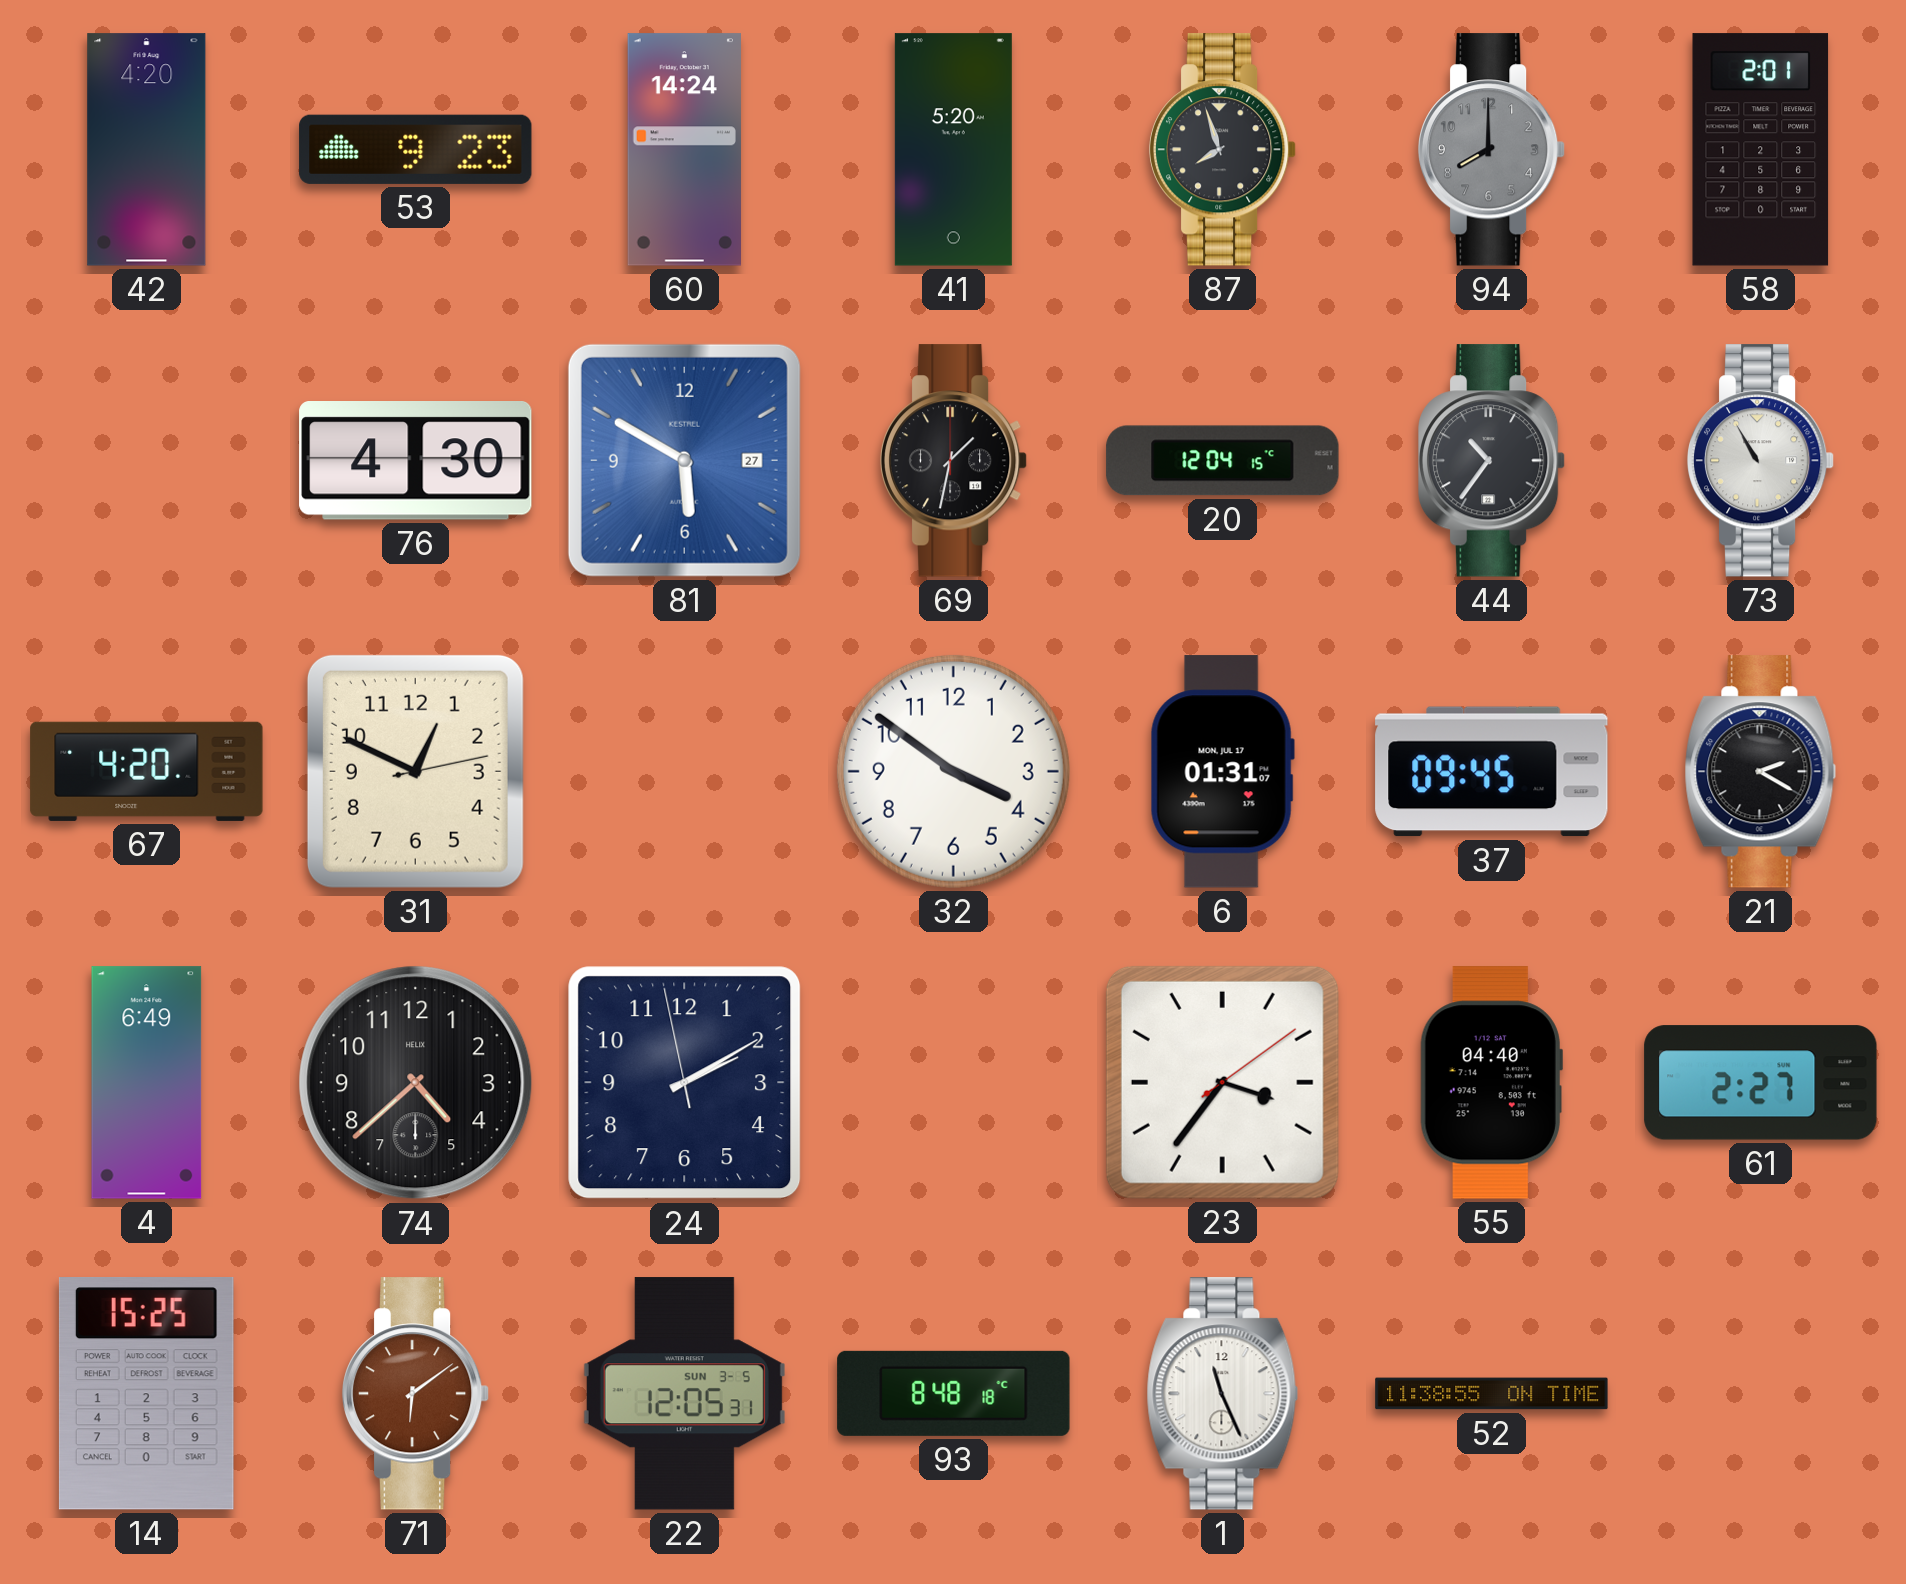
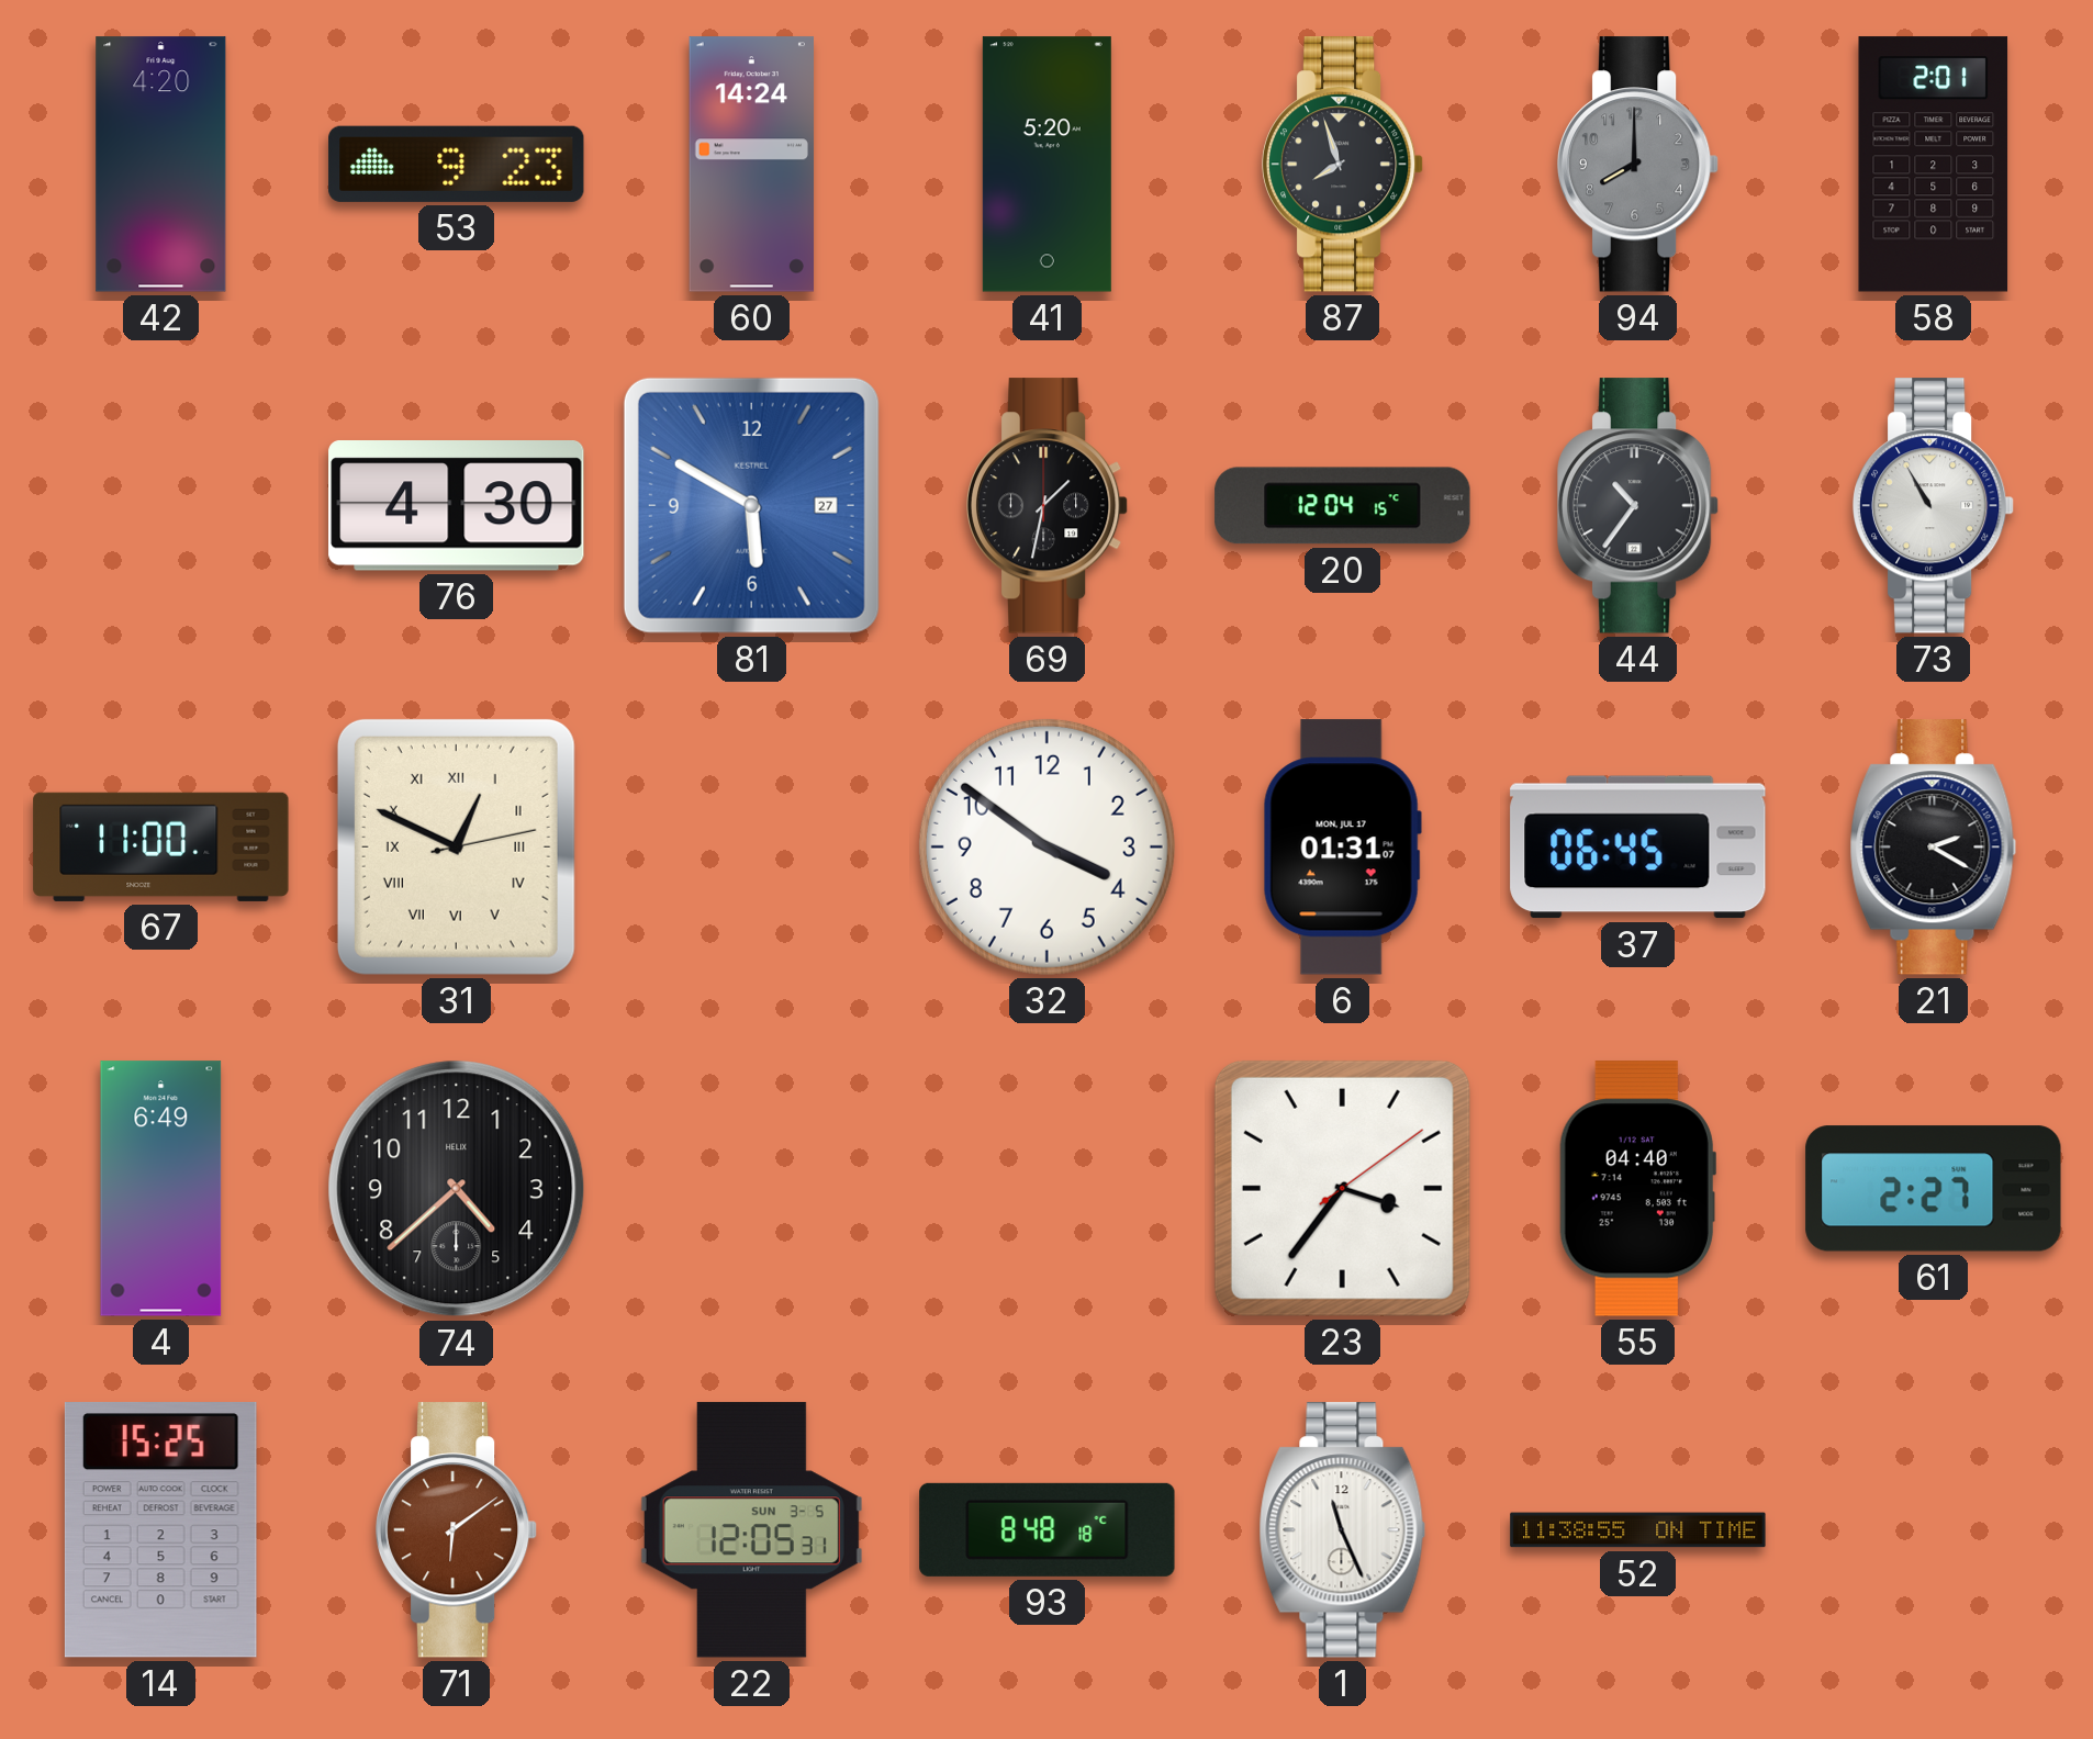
67: 4:20 -> 11:00 (161, 846)
31 numerals: Arabic -> Roman (456, 846)
37: 09:45 -> 06:45 (1638, 848)
24: 2:09 -> none (685, 1083)
